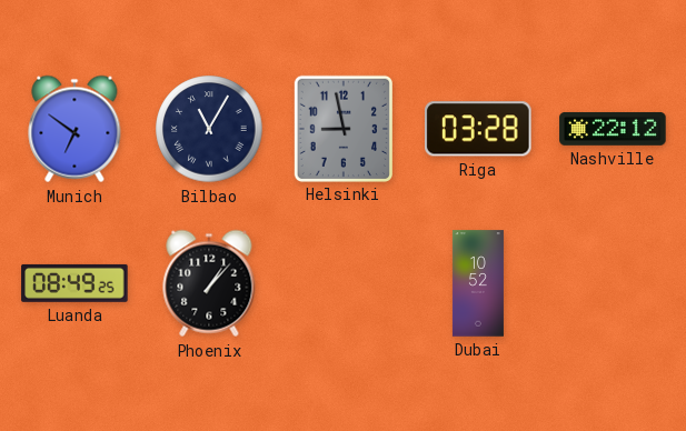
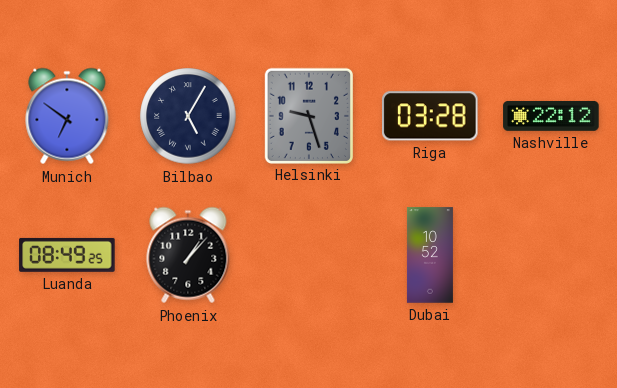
Bilbao: 11:05 -> 5:05 (188, 116)
Helsinki: 8:58 -> 9:27 (308, 115)
